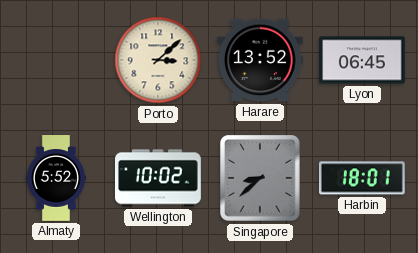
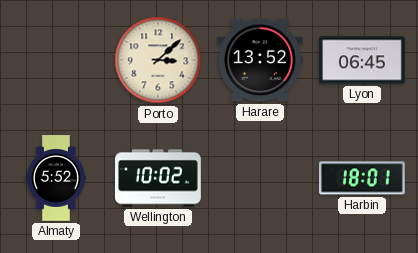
Singapore: 8:38 -> none (261, 178)
